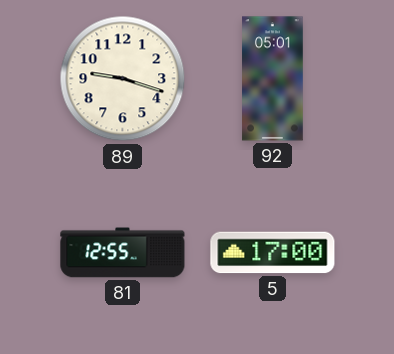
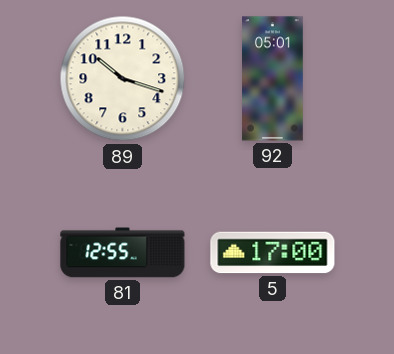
89: 9:18 -> 10:18 (123, 79)
